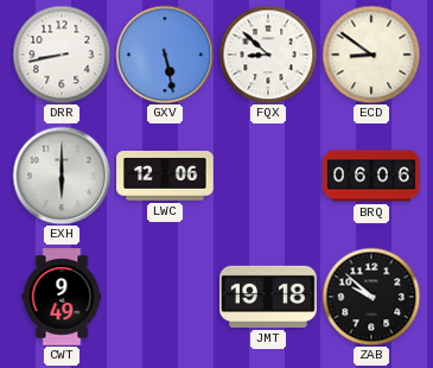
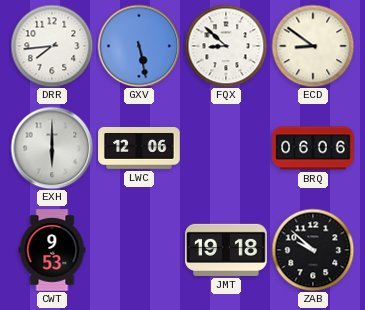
DRR: 8:43 -> 7:44 (52, 46)
CWT: 9:49 -> 9:53 (52, 250)
